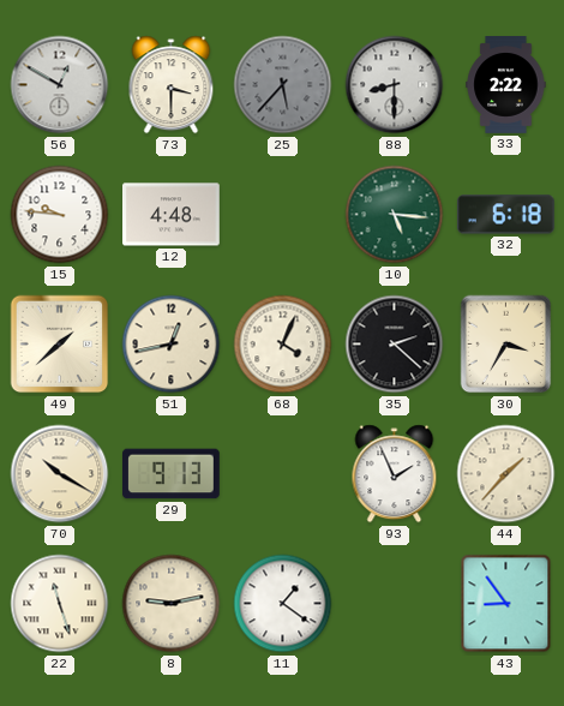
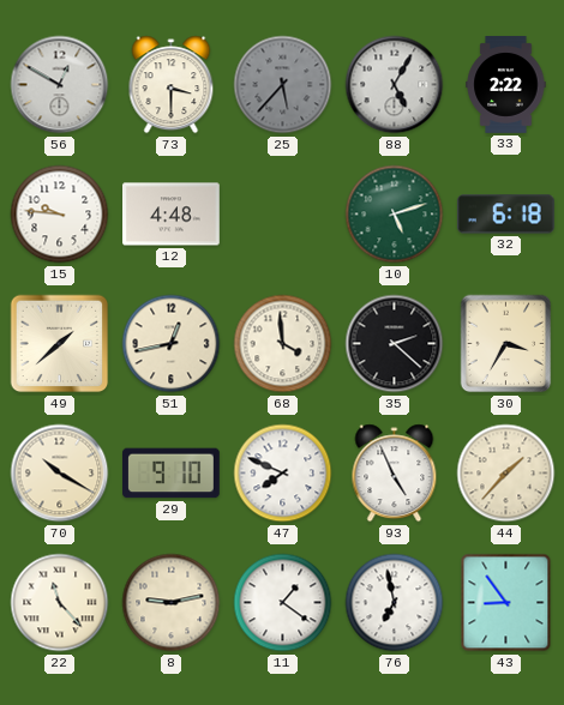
88: 8:30 -> 5:05 (395, 85)
10: 5:16 -> 5:12 (395, 215)
68: 4:04 -> 3:59 (283, 344)
29: 9:13 -> 9:10 (172, 474)
47: none -> 7:49 (283, 474)
93: 1:56 -> 4:56 (395, 474)
22: 11:27 -> 11:23 (60, 603)
76: none -> 6:58 (395, 603)
